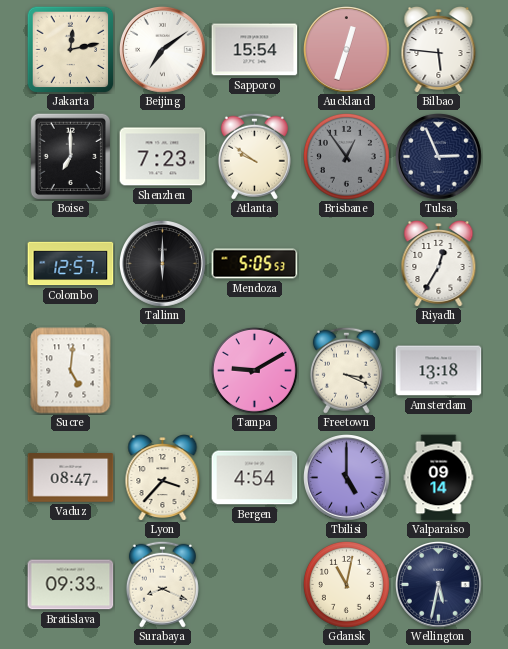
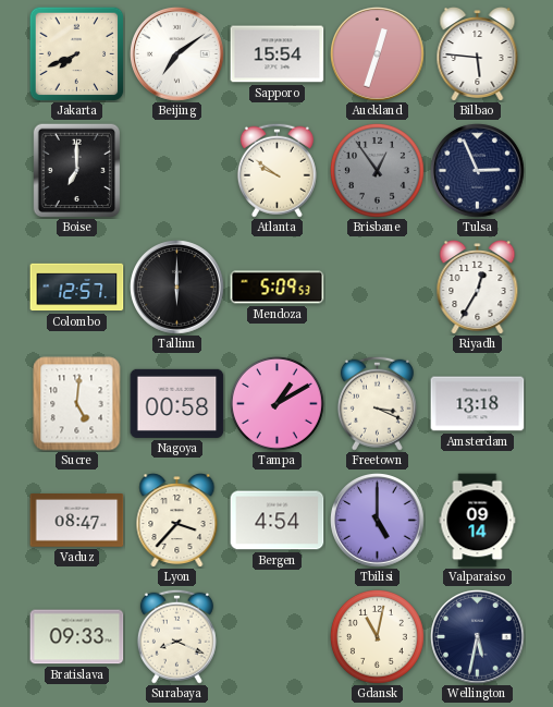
Jakarta: 12:13 -> 7:41 (76, 53)
Shenzhen: 7:23 -> none (163, 157)
Mendoza: 5:05 -> 5:09 (278, 288)
Nagoya: none -> 00:58 (177, 403)
Tampa: 9:10 -> 1:10 (276, 403)
